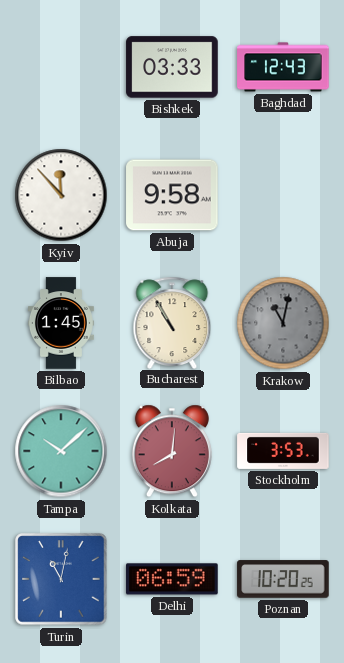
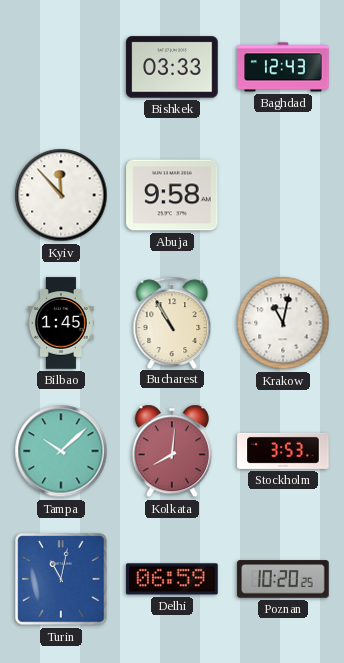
Krakow dial: grey -> white (283, 323)
